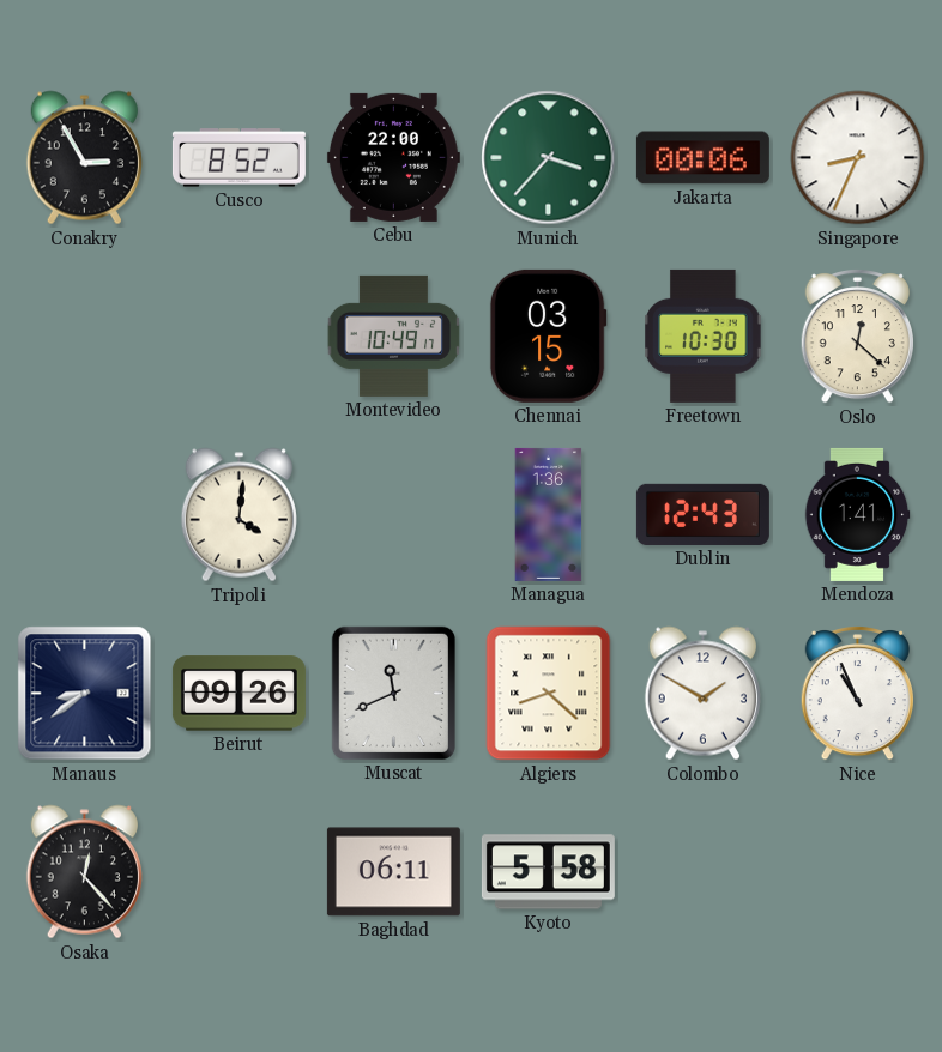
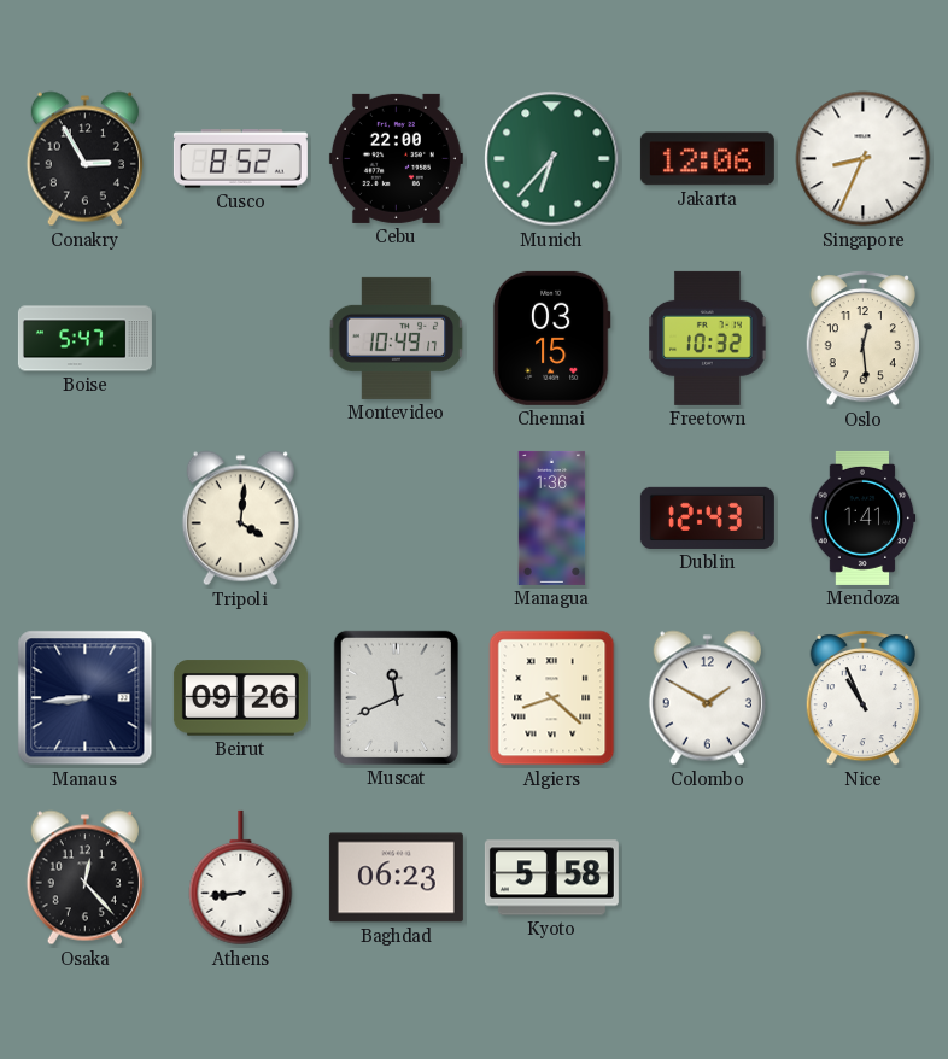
Munich: 3:37 -> 6:37 (552, 159)
Jakarta: 00:06 -> 12:06 (707, 159)
Boise: none -> 5:47 (84, 339)
Freetown: 10:30 -> 10:32 (708, 338)
Oslo: 12:22 -> 12:29 (862, 338)
Manaus: 8:39 -> 8:44 (86, 698)
Athens: none -> 8:44 (241, 878)
Baghdad: 06:11 -> 06:23 (396, 878)
